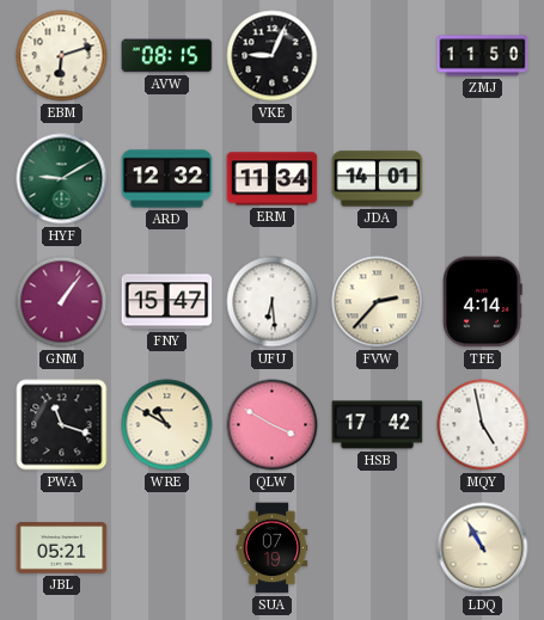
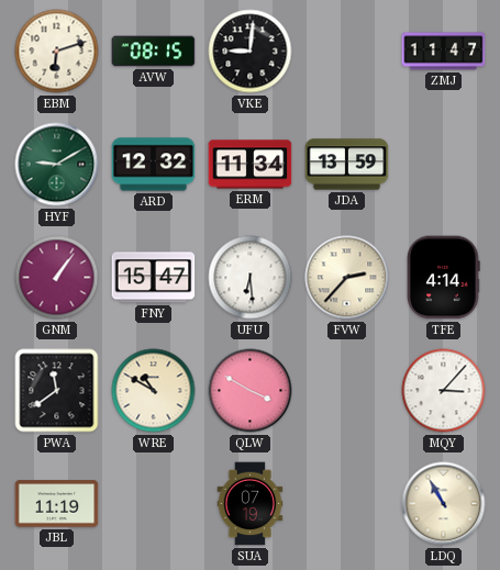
VKE: 9:04 -> 9:01 (251, 52)
ZMJ: 11:50 -> 11:47 (444, 52)
JDA: 14:01 -> 13:59 (347, 165)
PWA: 11:18 -> 11:39 (57, 391)
HSB: 17:42 -> none (378, 425)
MQY: 4:58 -> 3:07 (444, 391)
JBL: 05:21 -> 11:19 (57, 504)
